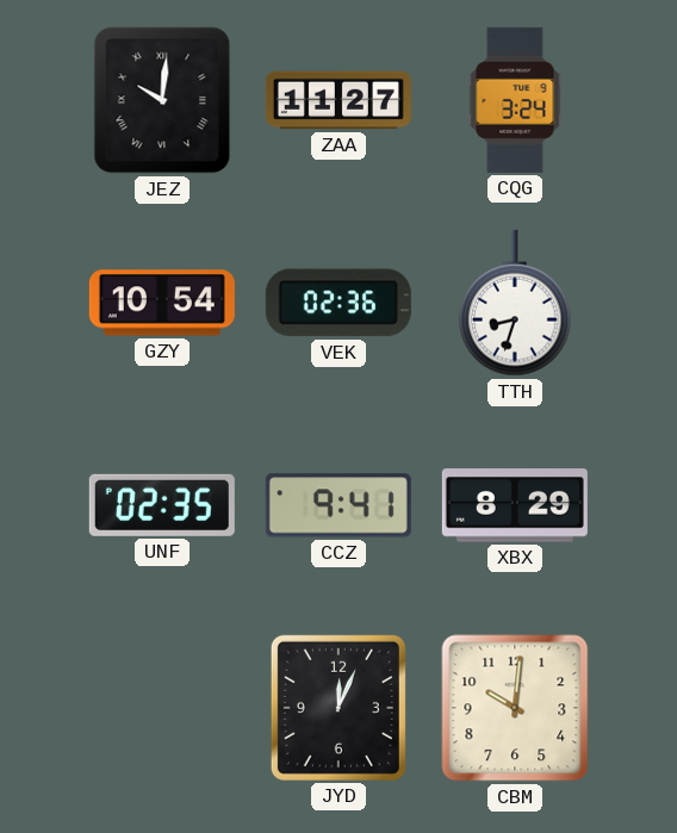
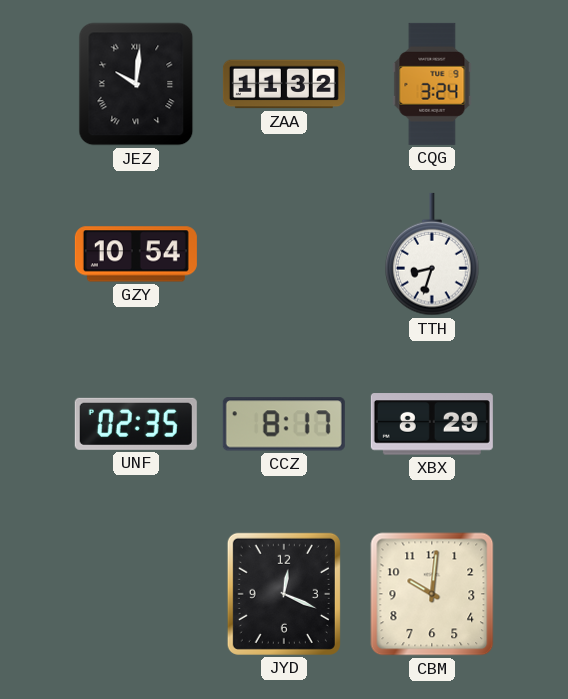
ZAA: 11:27 -> 11:32 (284, 84)
VEK: 02:36 -> none (338, 303)
CCZ: 9:41 -> 8:17 (284, 424)
JYD: 12:04 -> 12:19 (284, 594)
